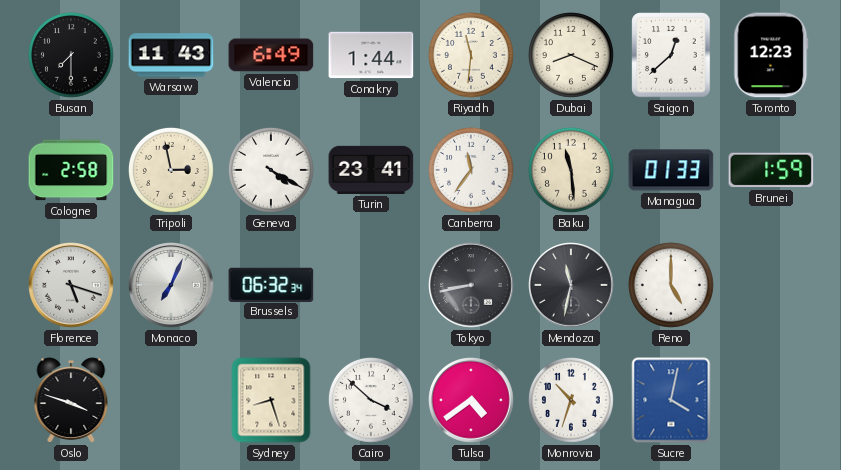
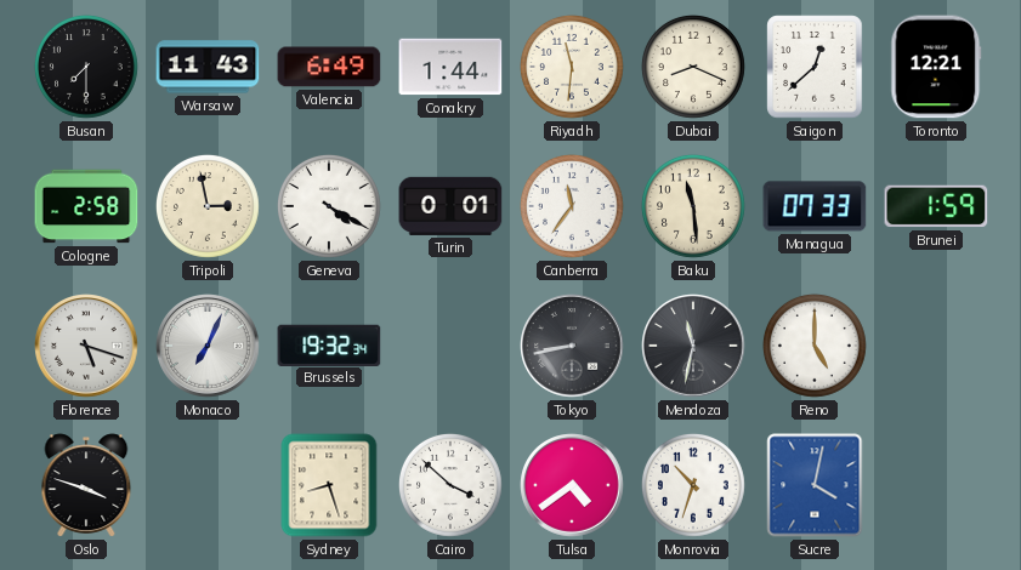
Toronto: 12:23 -> 12:21 (936, 67)
Turin: 23:41 -> 0:01 (450, 206)
Managua: 01:33 -> 07:33 (815, 206)
Brussels: 06:32 -> 19:32 (329, 344)
